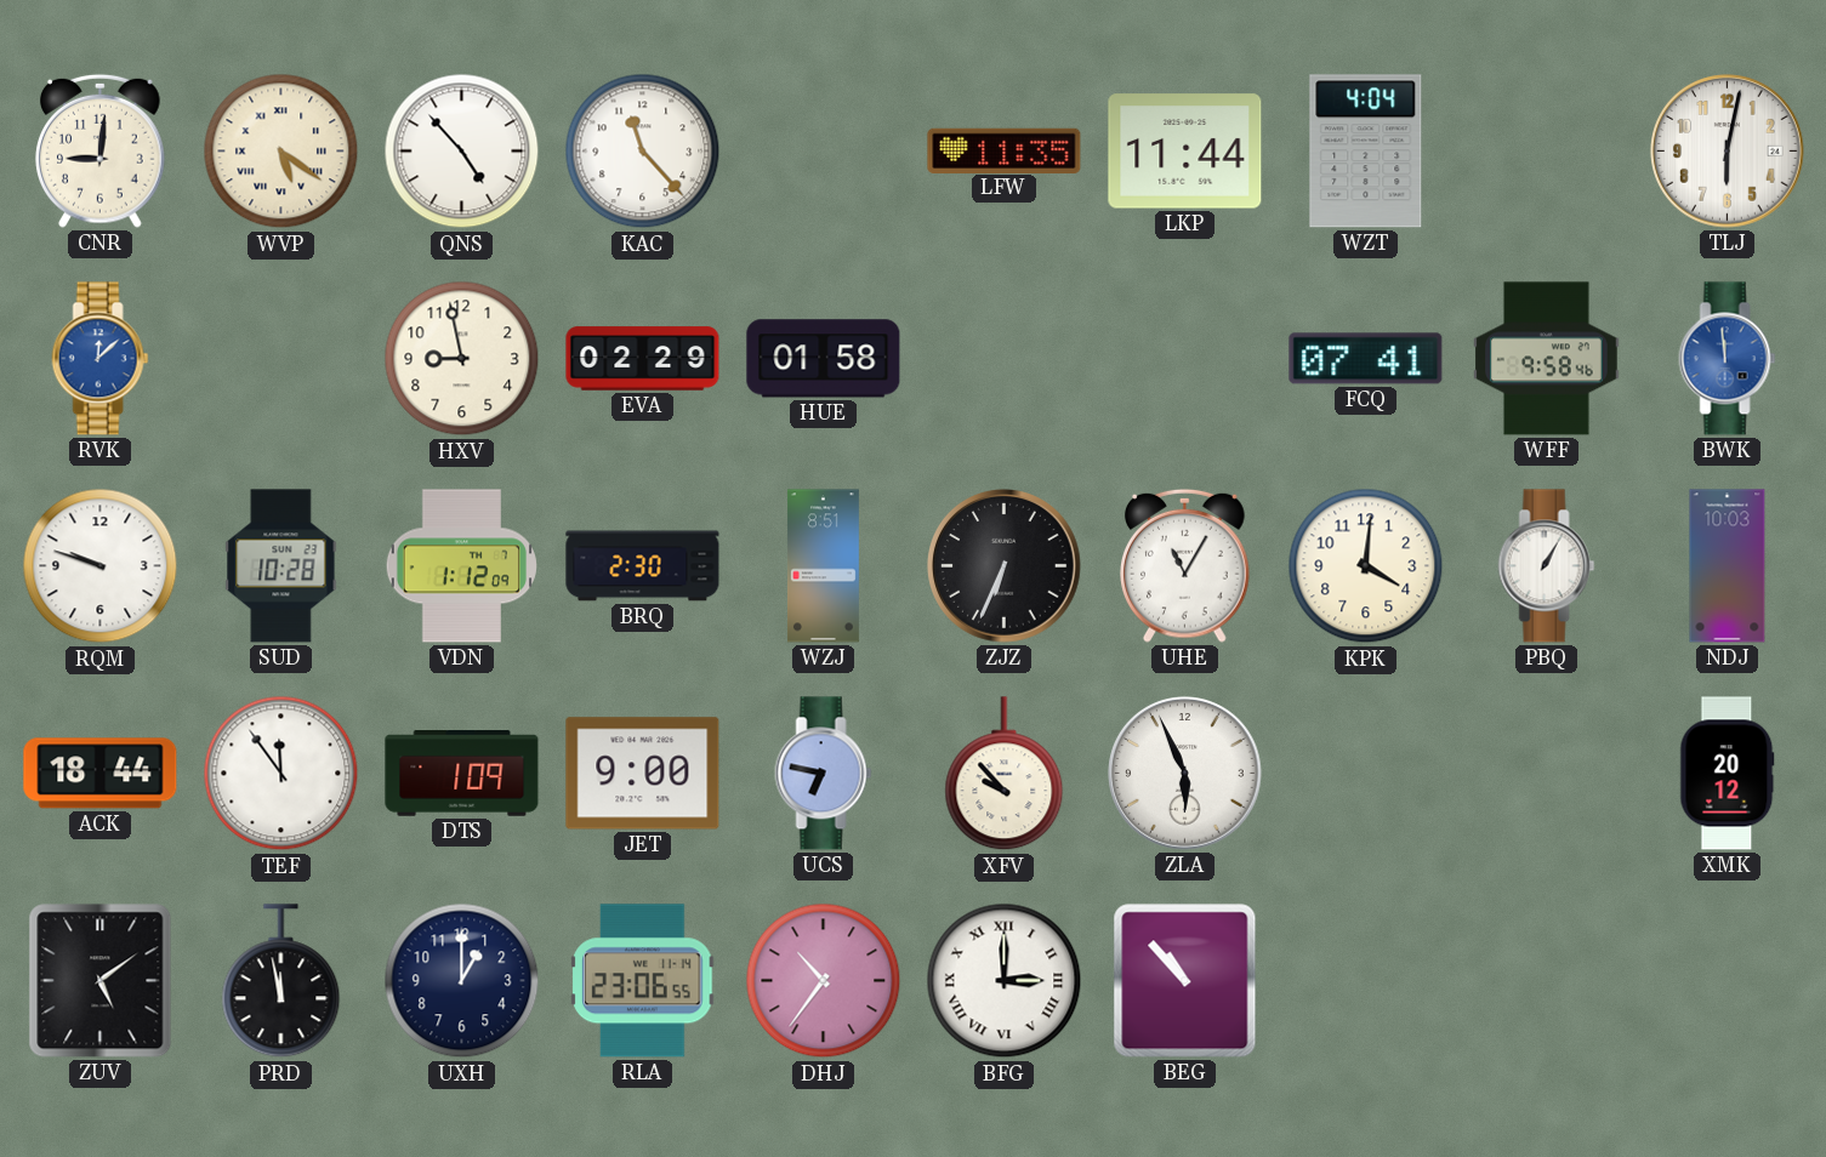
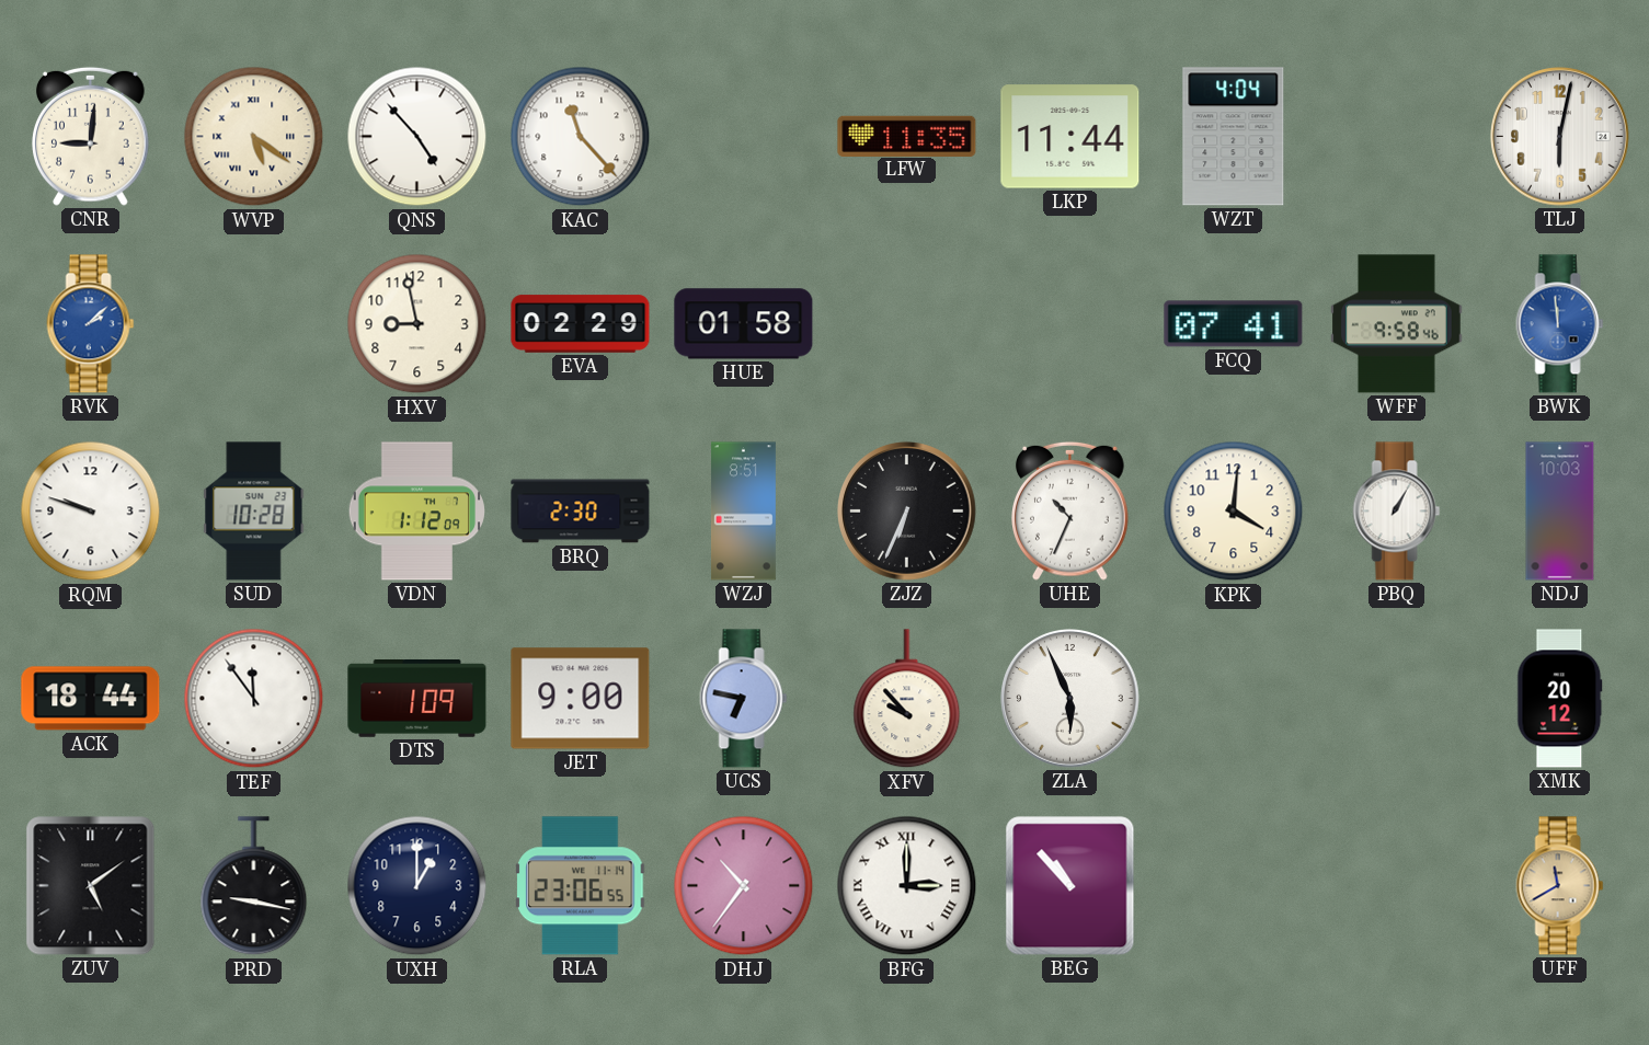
RVK: 12:08 -> 2:08 (91, 324)
UHE: 11:05 -> 10:34 (1070, 510)
PRD: 11:58 -> 9:17 (254, 886)
UFF: none -> 11:40 (1560, 886)
